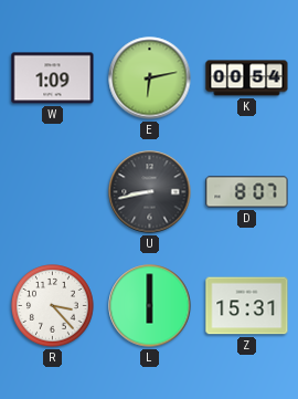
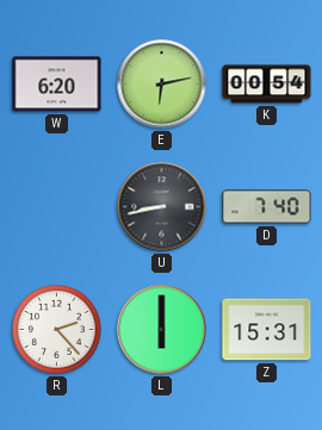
W: 1:09 -> 6:20 (57, 85)
D: 8:07 -> 7:40 (267, 207)
R: 3:23 -> 2:23 (57, 330)
